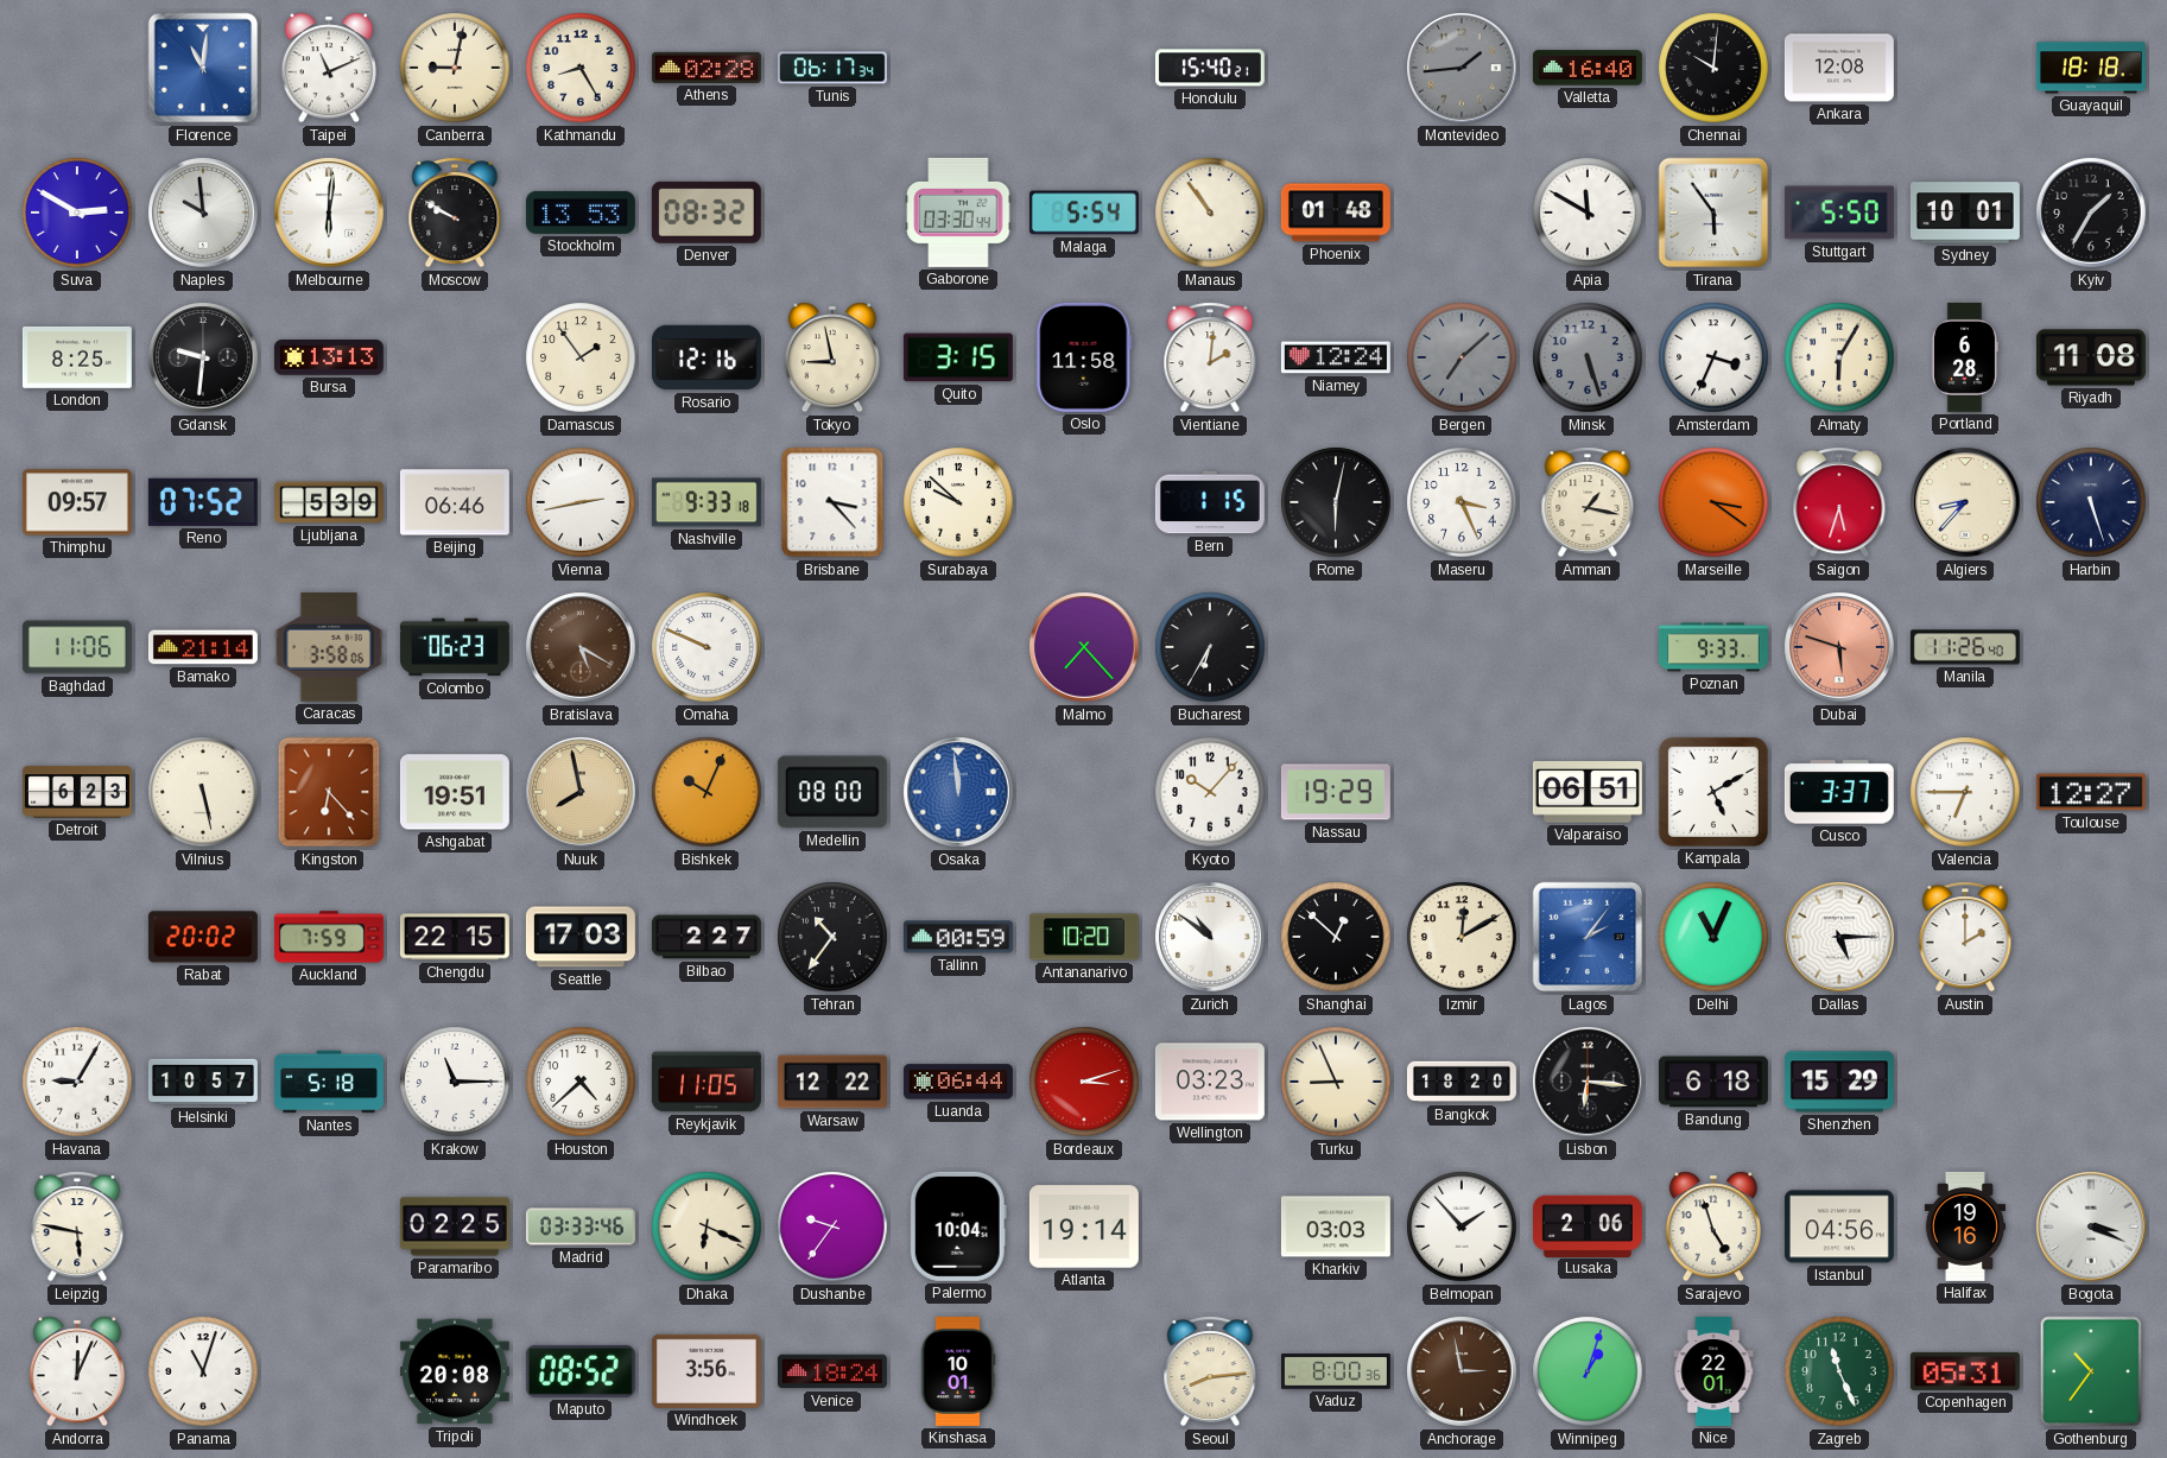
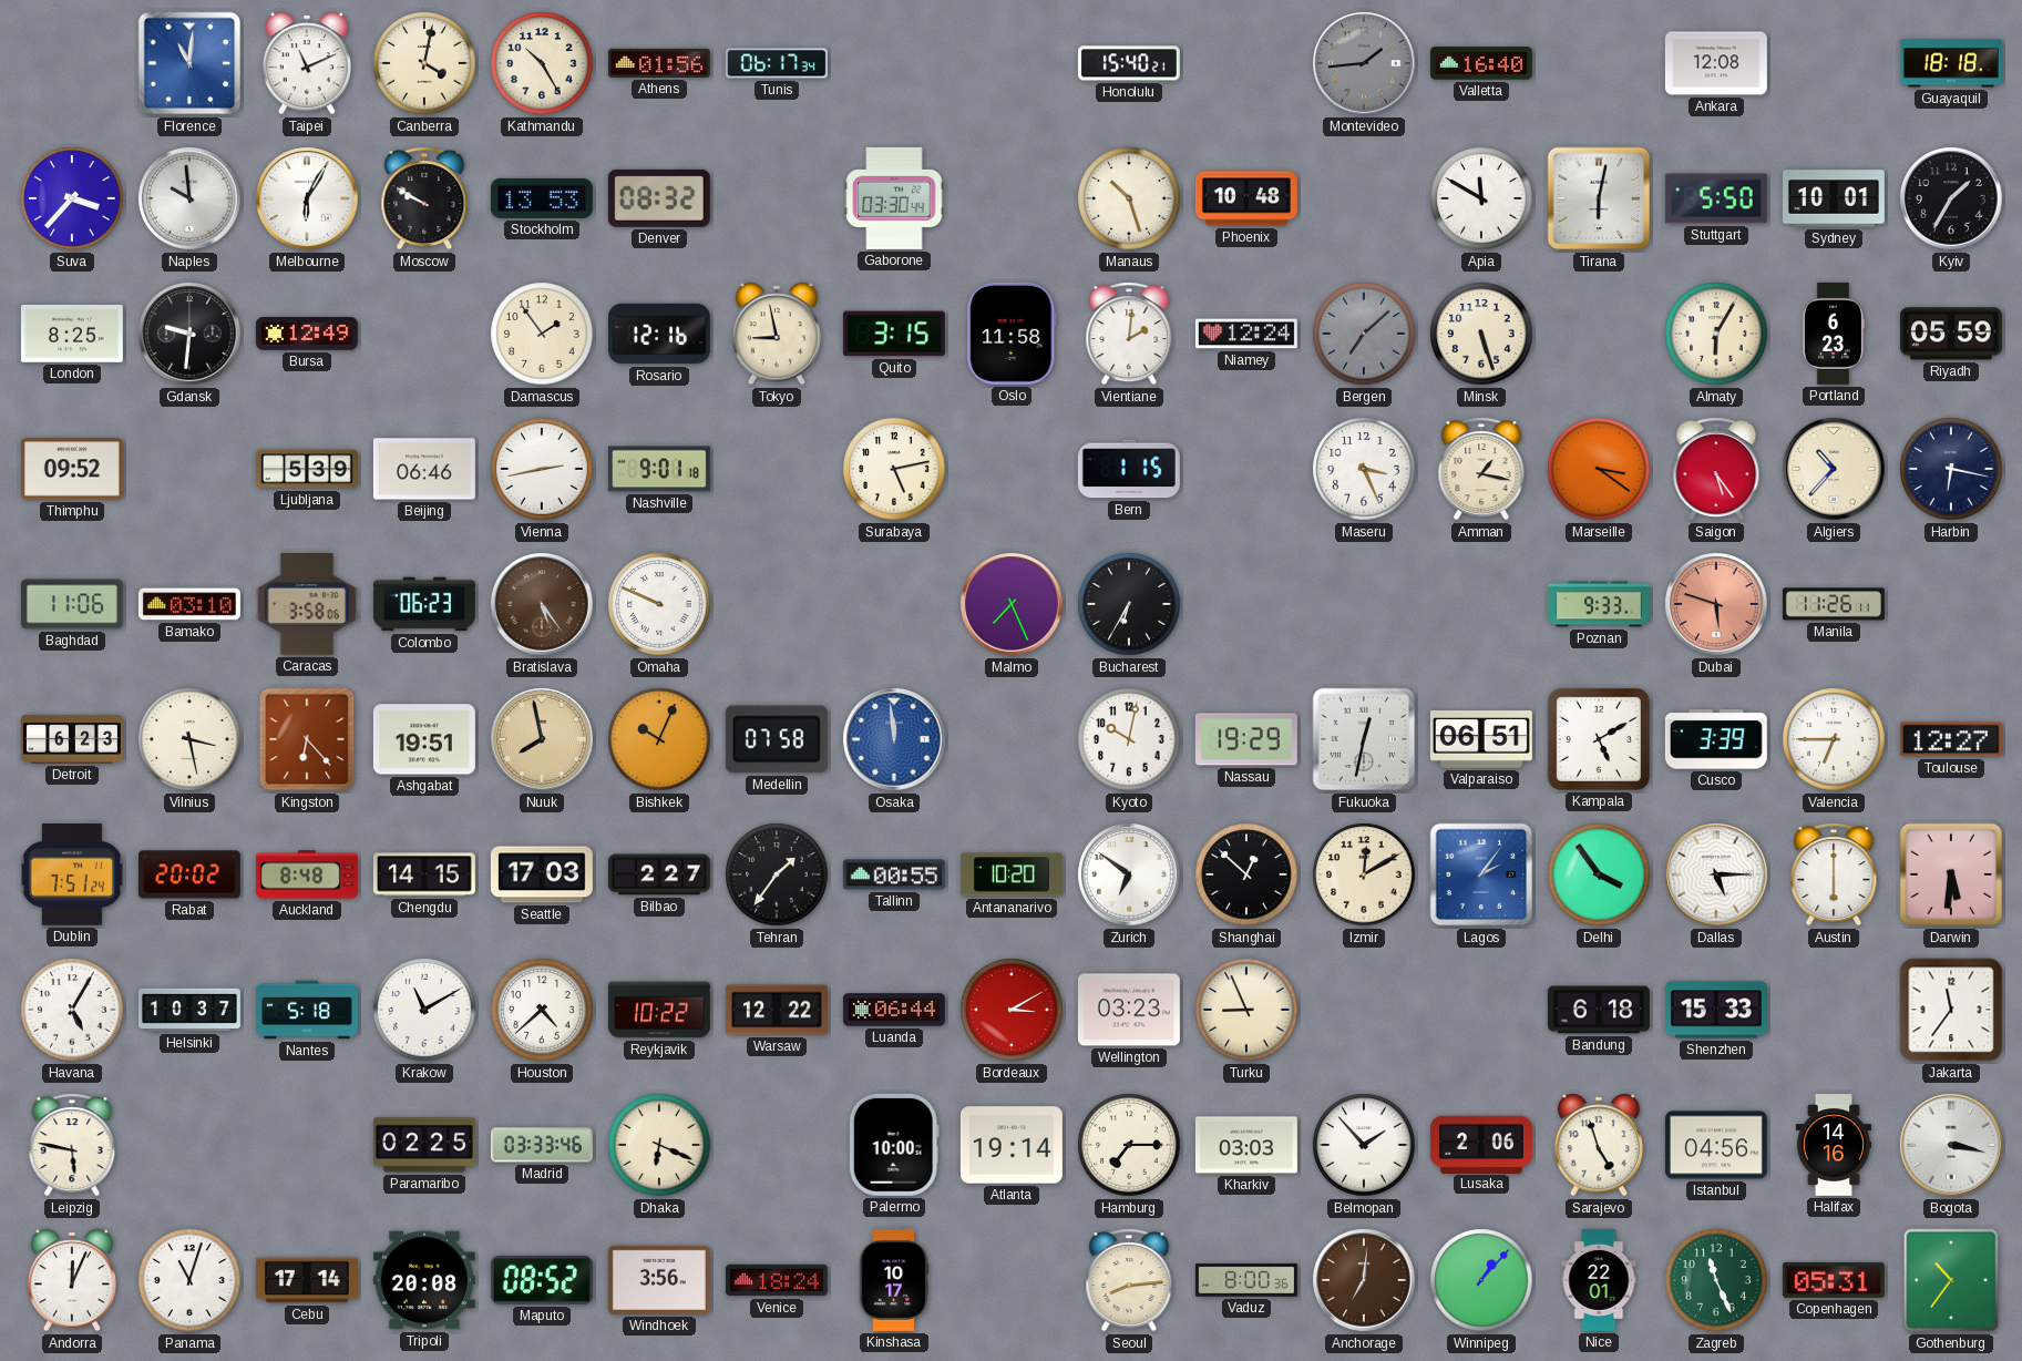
Canberra: 9:02 -> 4:02 (424, 63)
Kathmandu: 8:25 -> 10:25 (542, 63)
Athens: 02:28 -> 01:56 (659, 63)
Chennai: 10:01 -> none (1713, 68)
Suva: 2:50 -> 3:37 (72, 198)
Melbourne: 6:01 -> 6:05 (307, 198)
Malaga: 5:54 -> none (1084, 213)
Manaus: 10:54 -> 10:27 (1129, 198)
Phoenix: 01:48 -> 10:48 (1246, 198)
Tirana: 5:54 -> 6:02 (1599, 198)
Bursa: 13:13 -> 12:49 (307, 335)
Minsk dial: grey -> cream (1481, 334)
Amsterdam: 3:34 -> none (1713, 357)
Portland: 6:28 -> 6:23 (1833, 334)
Riyadh: 11:08 -> 05:59 (1951, 334)
Thimphu: 09:57 -> 09:52 (72, 469)
Reno: 07:52 -> none (203, 502)
Nashville: 9:33 -> 9:01 (659, 469)
Brisbane: 3:23 -> none (832, 502)
Surabaya: 9:52 -> 5:13 (894, 469)
Rome: 6:02 -> none (1336, 502)
Saigon: 5:33 -> 5:24 (1716, 469)
Algiers: 8:37 -> 10:37 (1834, 469)
Harbin: 5:27 -> 6:17 (1951, 469)
Bamako: 21:14 -> 03:10 (189, 604)
Bratislava: 5:20 -> 5:24 (542, 604)
Malmo: 7:23 -> 7:26 (1012, 604)
Manila: 11:26:40 -> 11:26:11 (1834, 604)
Vilnius: 5:28 -> 3:28 (189, 739)
Medellin: 08:00 -> 07:58 (777, 739)
Kyoto: 10:07 -> 10:02 (1129, 739)
Fukuoka: none -> 12:32 (1364, 739)
Cusco: 3:37 -> 3:39 (1716, 739)
Dublin: none -> 7:51 (72, 874)
Auckland: 7:59 -> 8:48 (307, 874)
Chengdu: 22:15 -> 14:15 (424, 874)
Tehran: 10:36 -> 1:36 (777, 874)
Tallinn: 00:59 -> 00:55 (894, 874)
Zurich: 10:51 -> 6:51 (1129, 874)
Delhi: 11:04 -> 3:54 (1599, 874)
Austin: 2:00 -> 6:00 (1834, 874)
Darwin: none -> 5:31 (1951, 874)
Havana: 9:05 -> 5:05 (72, 1010)
Helsinki: 10:57 -> 10:37 (189, 1010)
Krakow: 11:15 -> 11:10 (424, 1010)
Reykjavik: 11:05 -> 10:22 (659, 1010)
Bordeaux: 3:12 -> 3:10 (1012, 1010)
Bangkok: 18:20 -> none (1462, 1082)
Lisbon: 6:16 -> none (1588, 1082)
Shenzhen: 15:29 -> 15:33 (1716, 1010)
Jakarta: none -> 11:36 (1951, 1010)
Dushanbe: 9:36 -> none (832, 1226)
Palermo: 10:04 -> 10:00 (894, 1145)
Hamburg: none -> 7:15 (1129, 1145)
Halifax: 19:16 -> 14:16 (1833, 1145)
Bogota: 3:19 -> 3:17 (1951, 1145)
Cebu: none -> 17:14 (307, 1280)
Kinshasa: 10:01 -> 10:17 (894, 1280)
Anchorage: 2:58 -> 7:01 (1364, 1280)
Winnipeg: 1:03 -> 1:07 (1481, 1280)
